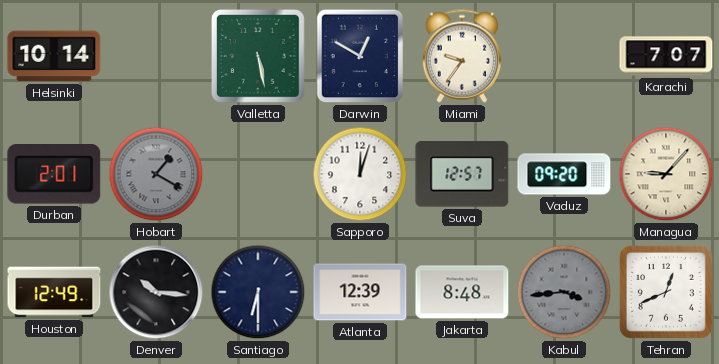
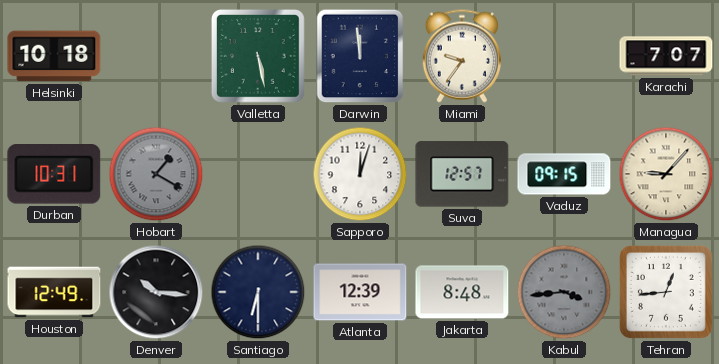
Helsinki: 10:14 -> 10:18 (54, 56)
Darwin: 12:50 -> 11:59 (360, 56)
Durban: 2:01 -> 10:31 (54, 175)
Vaduz: 09:20 -> 09:15 (564, 174)
Tehran: 12:41 -> 12:44 (666, 292)
